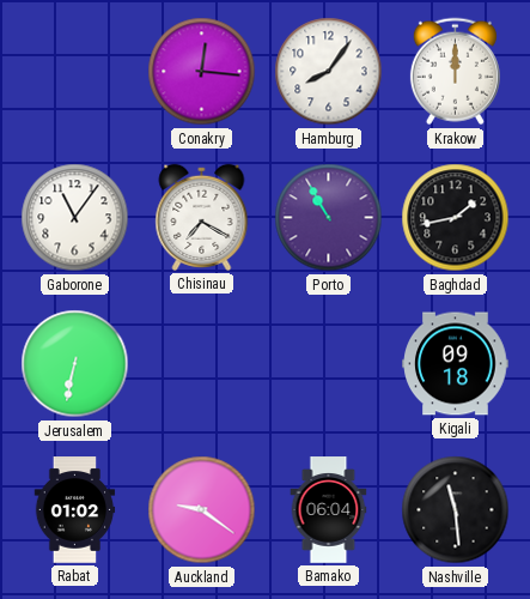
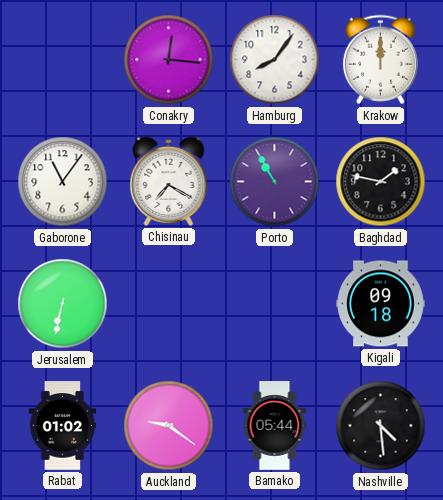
Baghdad: 1:43 -> 1:47 (381, 182)
Bamako: 06:04 -> 05:44 (275, 426)
Nashville: 11:29 -> 4:29 (381, 426)
